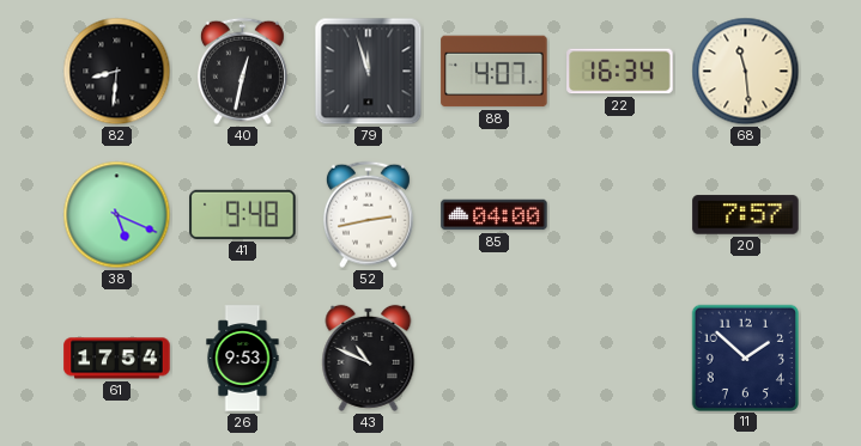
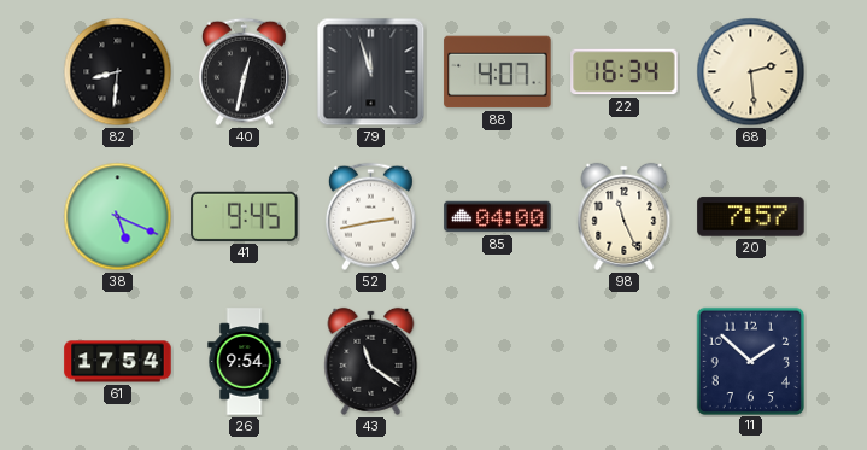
68: 11:29 -> 2:29 (751, 72)
41: 9:48 -> 9:45 (245, 216)
98: none -> 11:26 (625, 216)
26: 9:53 -> 9:54 (245, 362)
43: 10:49 -> 11:21 (371, 361)
